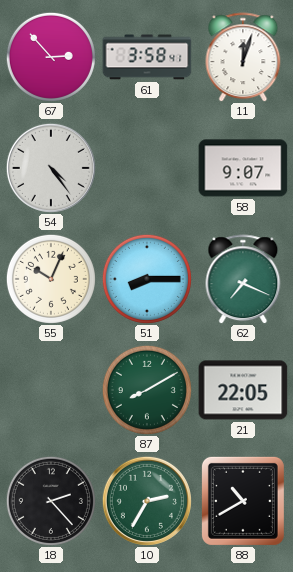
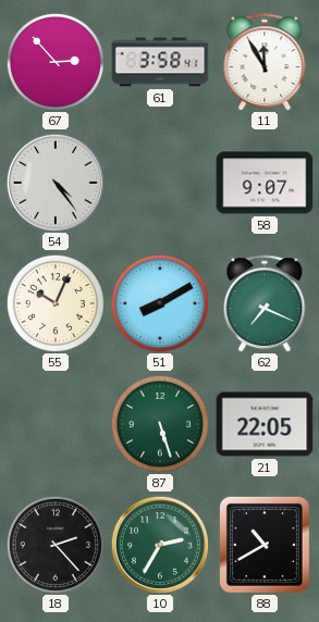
11: 12:03 -> 11:55 (265, 62)
51: 8:15 -> 8:10 (160, 303)
87: 8:10 -> 5:27 (160, 424)
